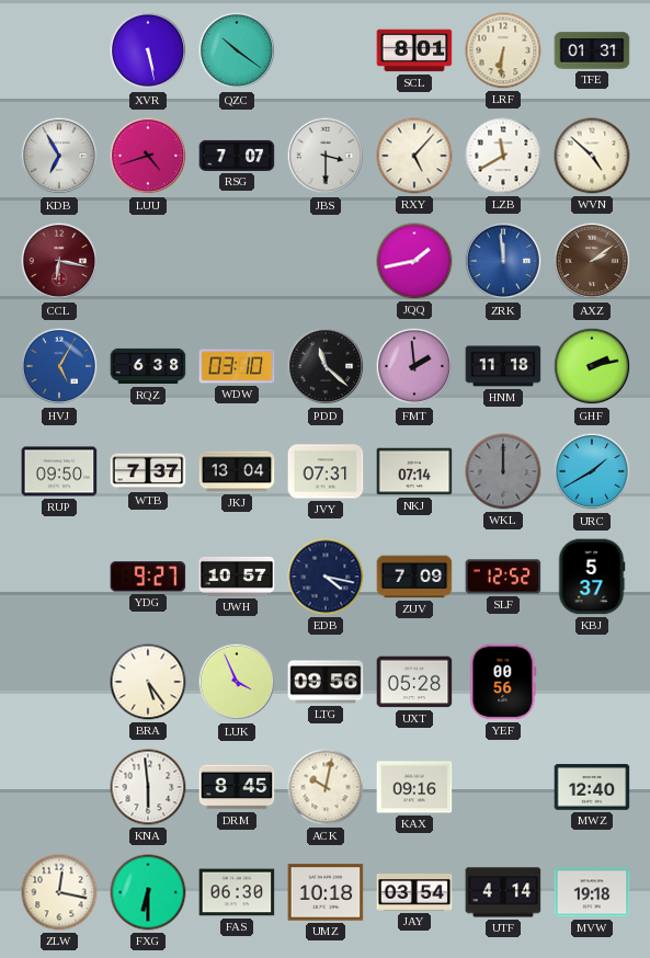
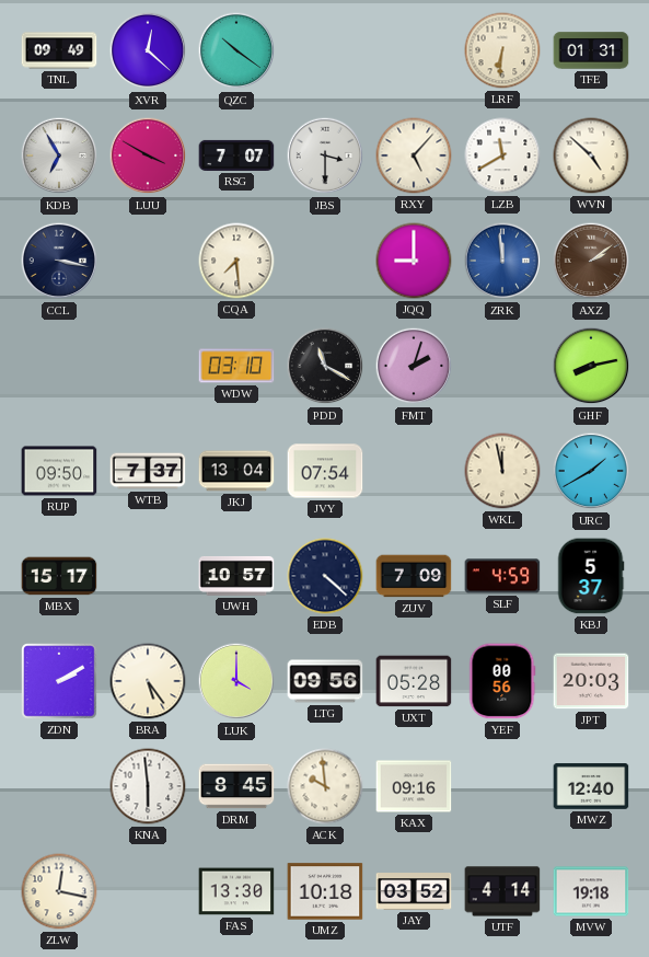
TNL: none -> 09:49 (59, 50)
XVR: 5:28 -> 12:22 (148, 50)
SCL: 8:01 -> none (414, 50)
LUU: 4:42 -> 3:50 (148, 155)
CCL: 6:17 -> 3:17 (59, 261)
CCL dial: burgundy -> navy (59, 261)
CQA: none -> 7:29 (236, 261)
JQQ: 1:43 -> 9:00 (414, 261)
HVJ: 5:05 -> none (59, 366)
RQZ: 6:38 -> none (148, 366)
PDD: 11:22 -> 11:20 (325, 366)
FMT: 1:59 -> 2:03 (414, 366)
HNM: 11:18 -> none (503, 366)
GHF: 2:13 -> 8:13 (591, 366)
JVY: 07:31 -> 07:54 (325, 471)
NKJ: 07:14 -> none (414, 471)
WKL: 12:00 -> 11:58 (502, 471)
WKL dial: grey -> cream (502, 471)
MBX: none -> 15:17 (59, 576)
YDG: 9:27 -> none (148, 577)
EDB: 4:17 -> 4:22 (325, 576)
SLF: 12:52 -> 4:59 (502, 576)
ZDN: none -> 2:10 (60, 682)
LUK: 3:56 -> 4:00 (236, 681)
JPT: none -> 20:03 (591, 681)
ACK: 10:02 -> 9:59 (325, 786)
FXG: 6:30 -> none (148, 892)
FAS: 06:30 -> 13:30 (236, 891)
JAY: 03:54 -> 03:52 (414, 891)
